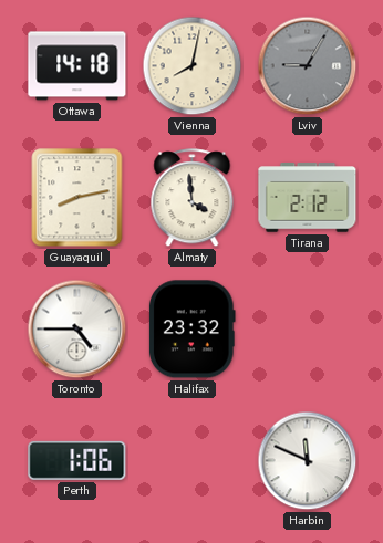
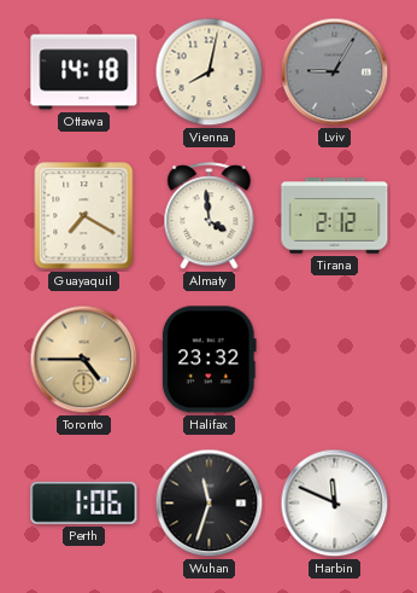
Guayaquil: 8:13 -> 7:20 (84, 216)
Toronto dial: white -> champagne (84, 360)
Wuhan: none -> 11:33 (210, 504)
